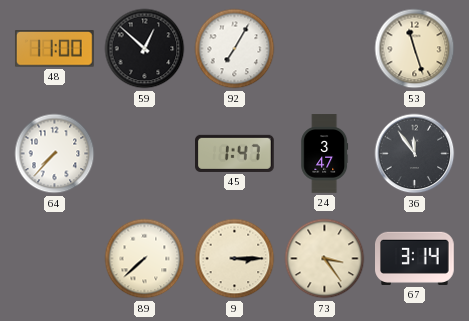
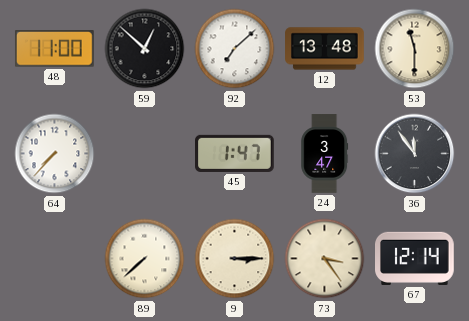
92: 7:05 -> 7:08 (235, 49)
12: none -> 13:48 (325, 49)
53: 11:27 -> 11:30 (415, 49)
67: 3:14 -> 12:14 (415, 258)
